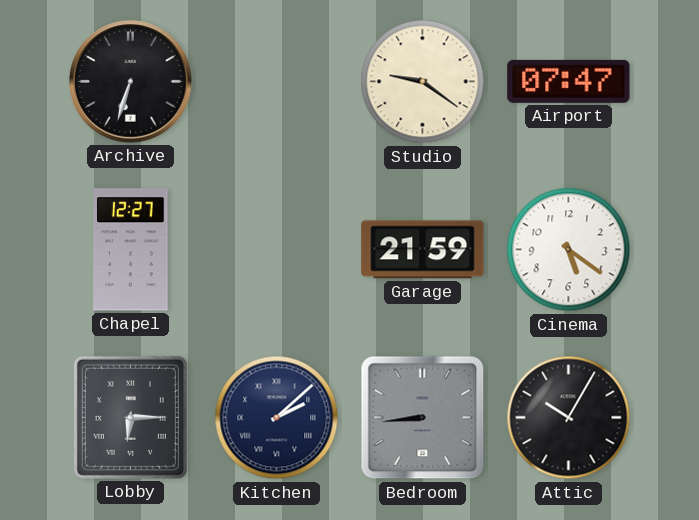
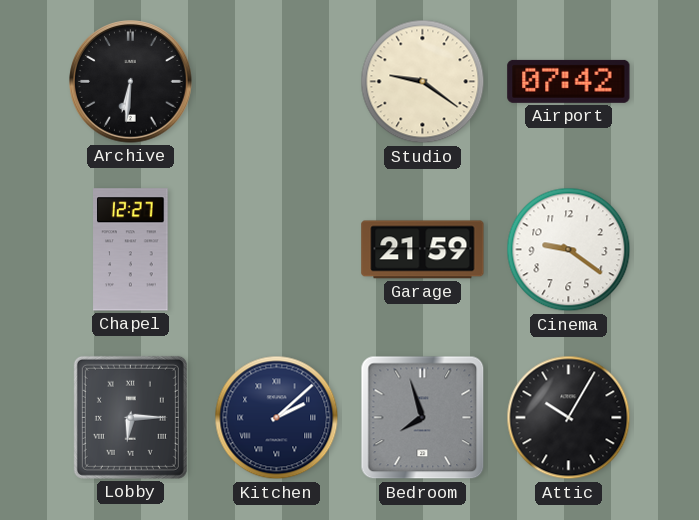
Archive: 6:33 -> 6:31 (131, 82)
Airport: 07:47 -> 07:42 (569, 81)
Cinema: 5:21 -> 9:21 (569, 250)
Bedroom: 8:44 -> 7:57 (423, 418)
